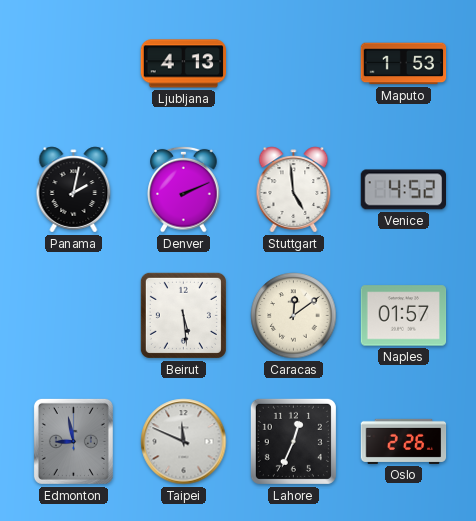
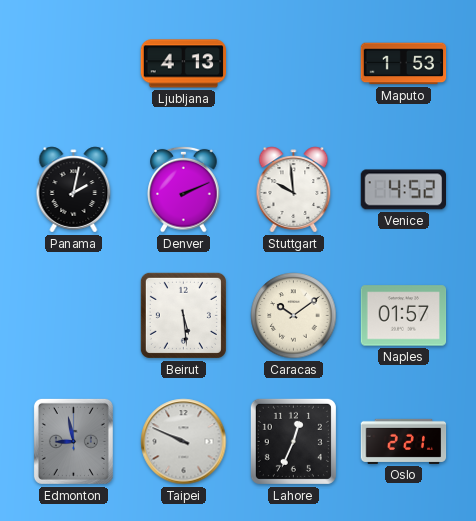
Stuttgart: 4:59 -> 9:59 (294, 190)
Caracas: 12:09 -> 10:09 (294, 316)
Taipei: 11:49 -> 9:49 (184, 442)
Oslo: 2:26 -> 2:21 (404, 441)
